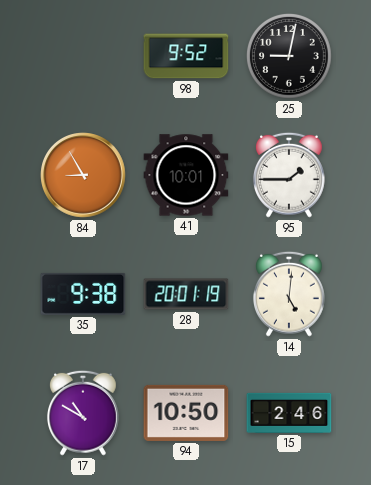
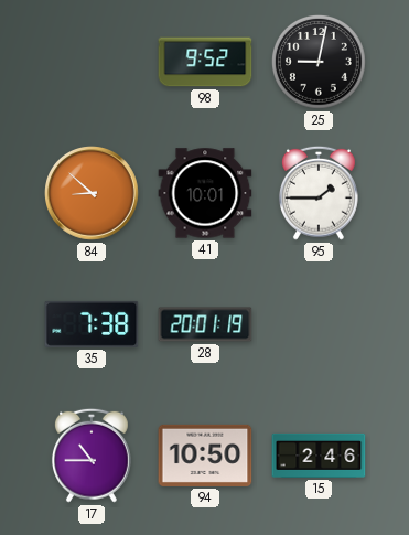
84: 8:55 -> 8:52 (92, 193)
35: 9:38 -> 7:38 (92, 324)
14: 5:01 -> none (289, 294)
17: 10:50 -> 10:45 (92, 456)
